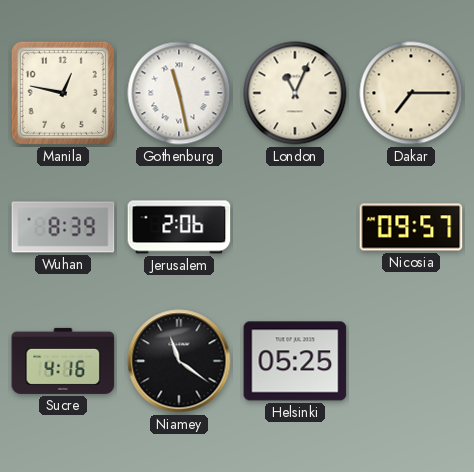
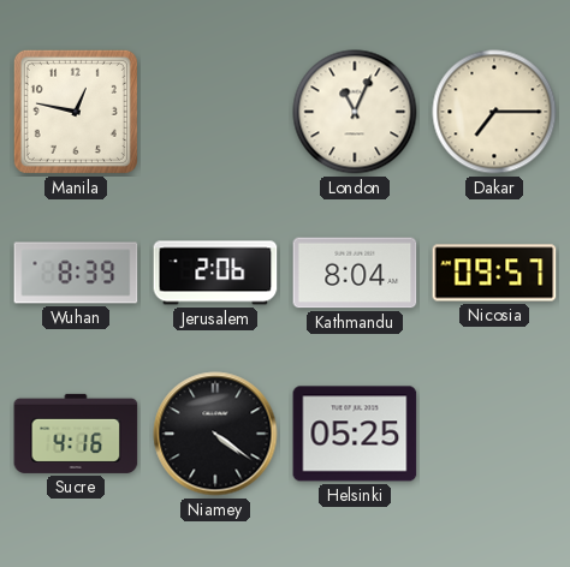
Gothenburg: 11:28 -> none (179, 93)
Kathmandu: none -> 8:04 (355, 273)
Niamey: 11:21 -> 4:21 (215, 434)
